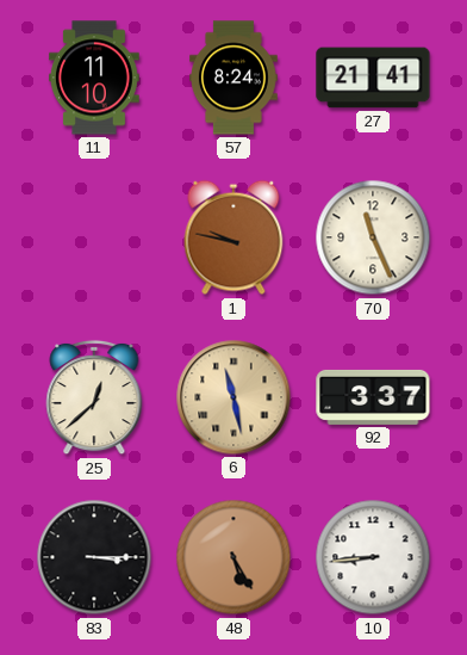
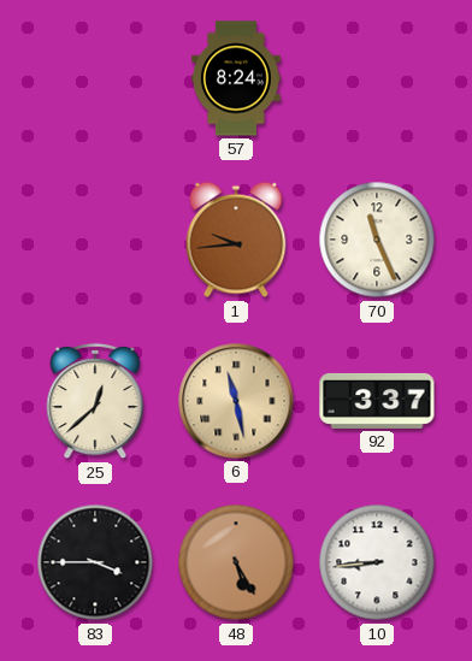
11: 11:10 -> none (94, 78)
27: 21:41 -> none (373, 78)
1: 9:47 -> 9:44 (236, 240)
83: 3:15 -> 3:45 (95, 562)
